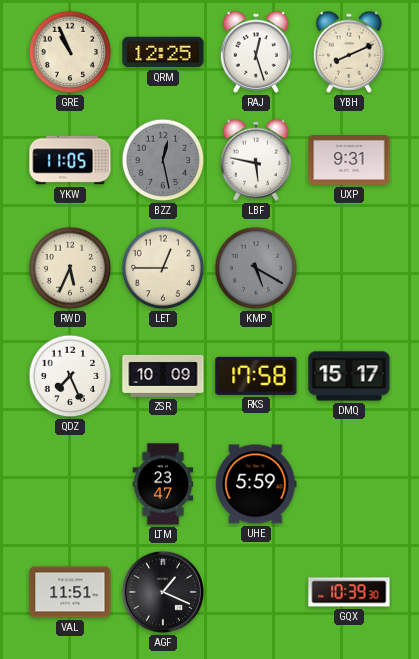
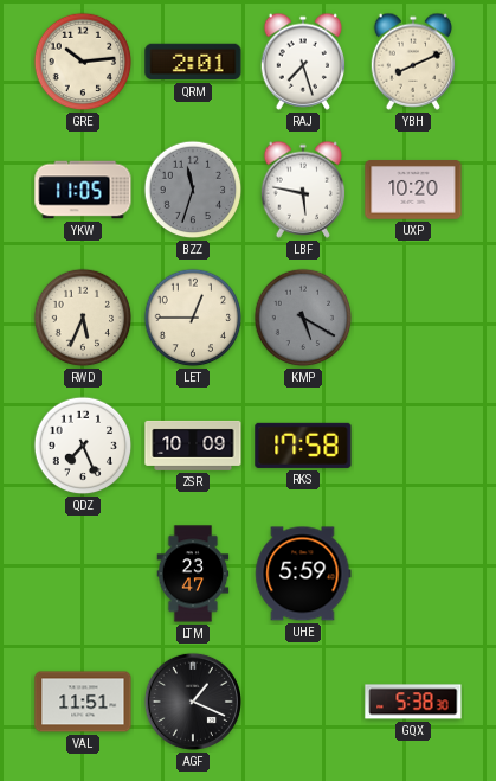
GRE: 10:56 -> 10:14 (83, 62)
QRM: 12:25 -> 2:01 (193, 62)
RAJ: 12:27 -> 7:27 (303, 62)
BZZ: 12:28 -> 11:33 (193, 190)
UXP: 9:31 -> 10:20 (413, 190)
DMQ: 15:17 -> none (349, 376)
GQX: 10:39 -> 5:38 (413, 702)
